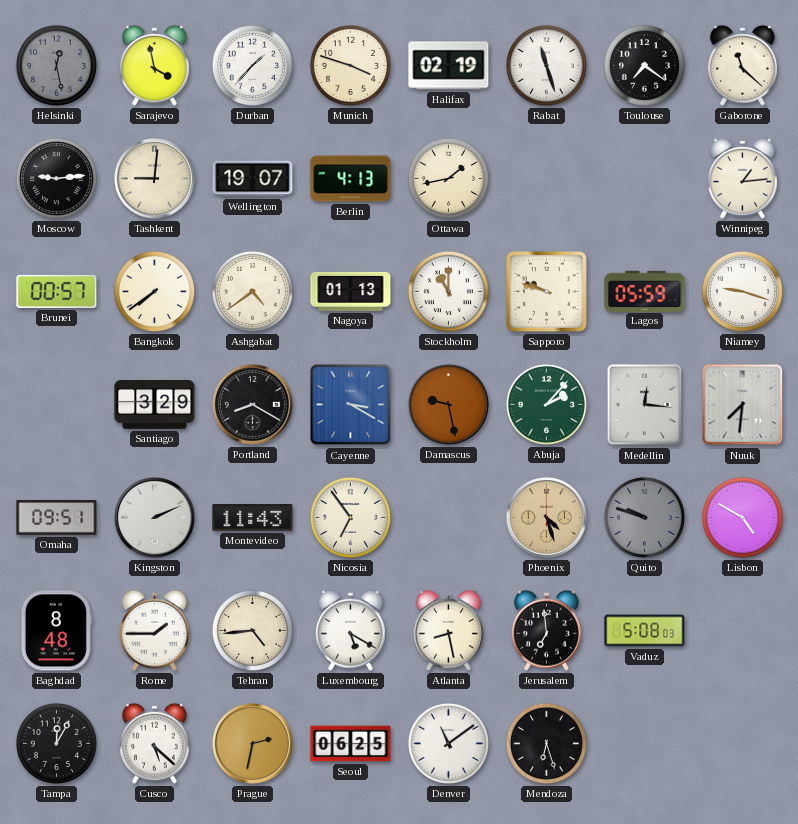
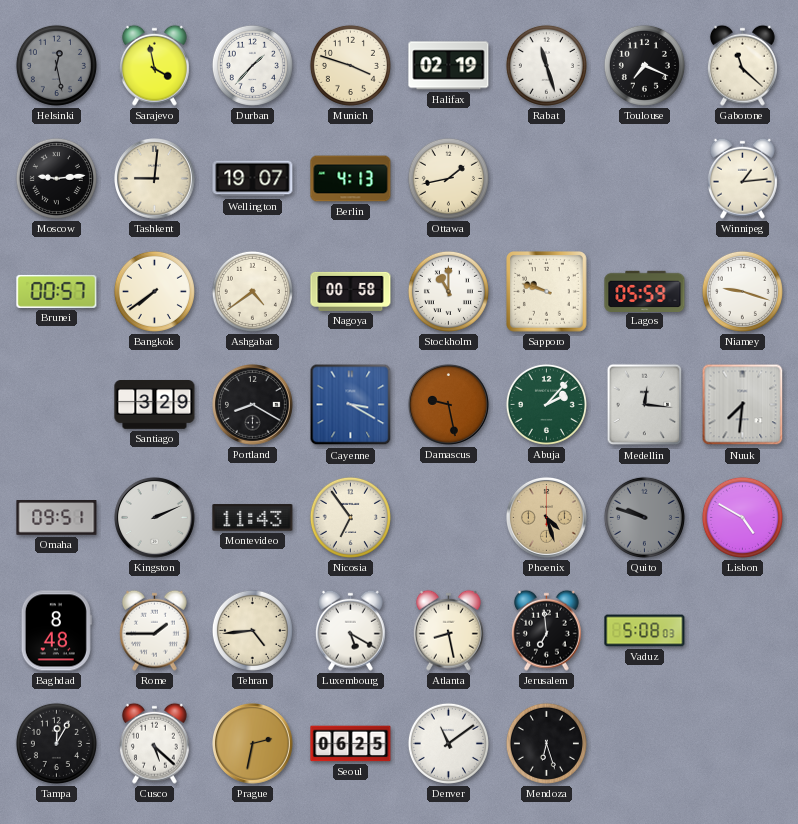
Toulouse: 7:21 -> 7:19 (644, 65)
Nagoya: 01:13 -> 00:58 (351, 291)
